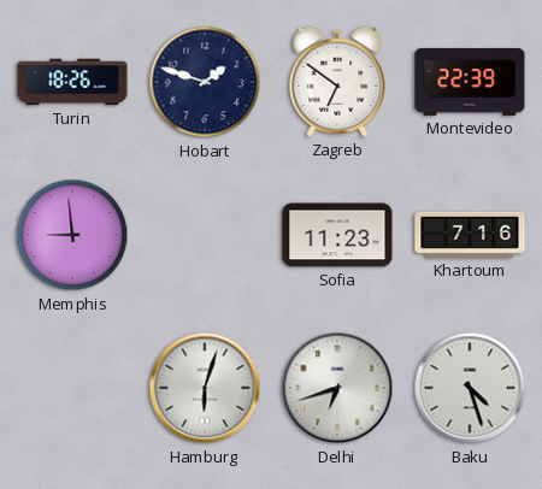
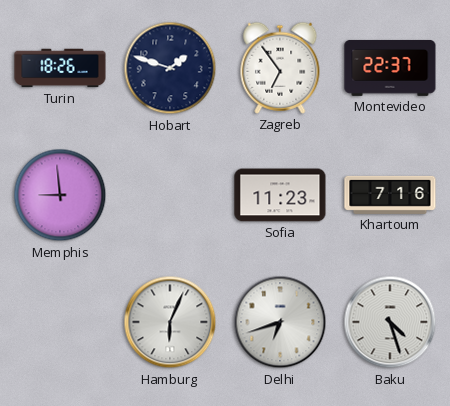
Zagreb: 6:51 -> 6:54 (280, 68)
Montevideo: 22:39 -> 22:37 (390, 68)
Hamburg: 6:03 -> 6:04 (170, 322)
